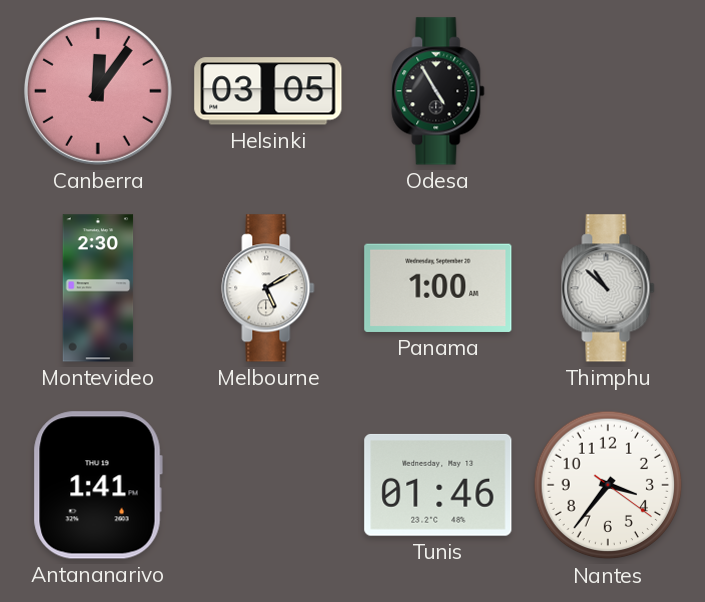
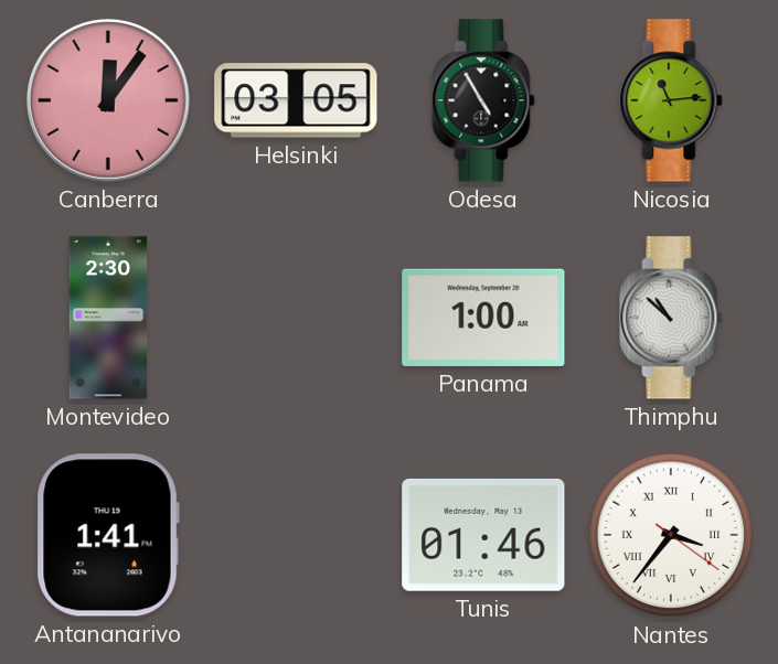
Nicosia: none -> 11:14 (671, 100)
Melbourne: 5:10 -> none (268, 288)
Nantes numerals: Arabic -> Roman (671, 535)
